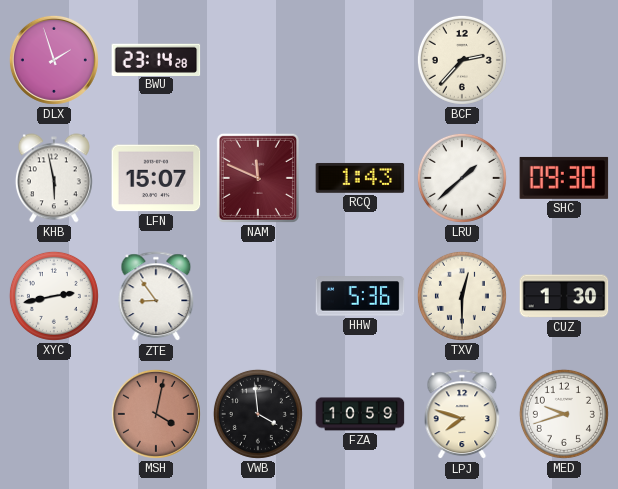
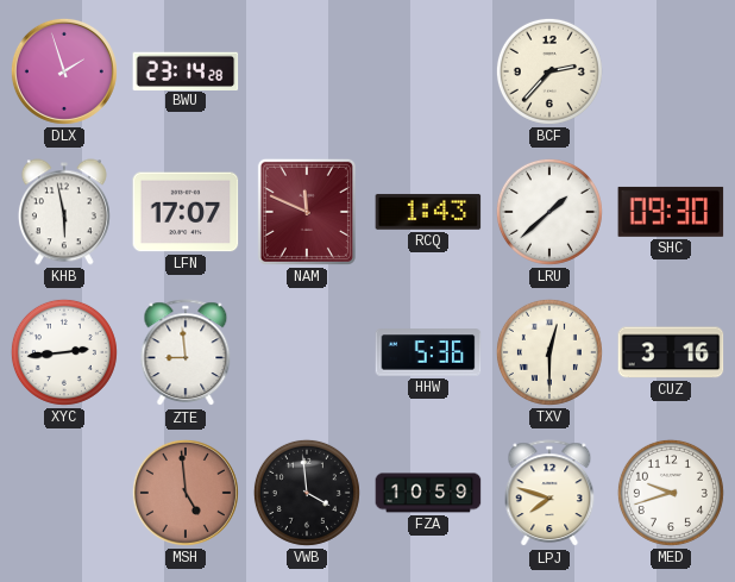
LFN: 15:07 -> 17:07 (186, 212)
XYC: 2:43 -> 2:44 (64, 352)
ZTE: 8:54 -> 8:59 (186, 353)
CUZ: 1:30 -> 3:16 (671, 352)
MSH: 4:02 -> 4:59 (186, 493)
